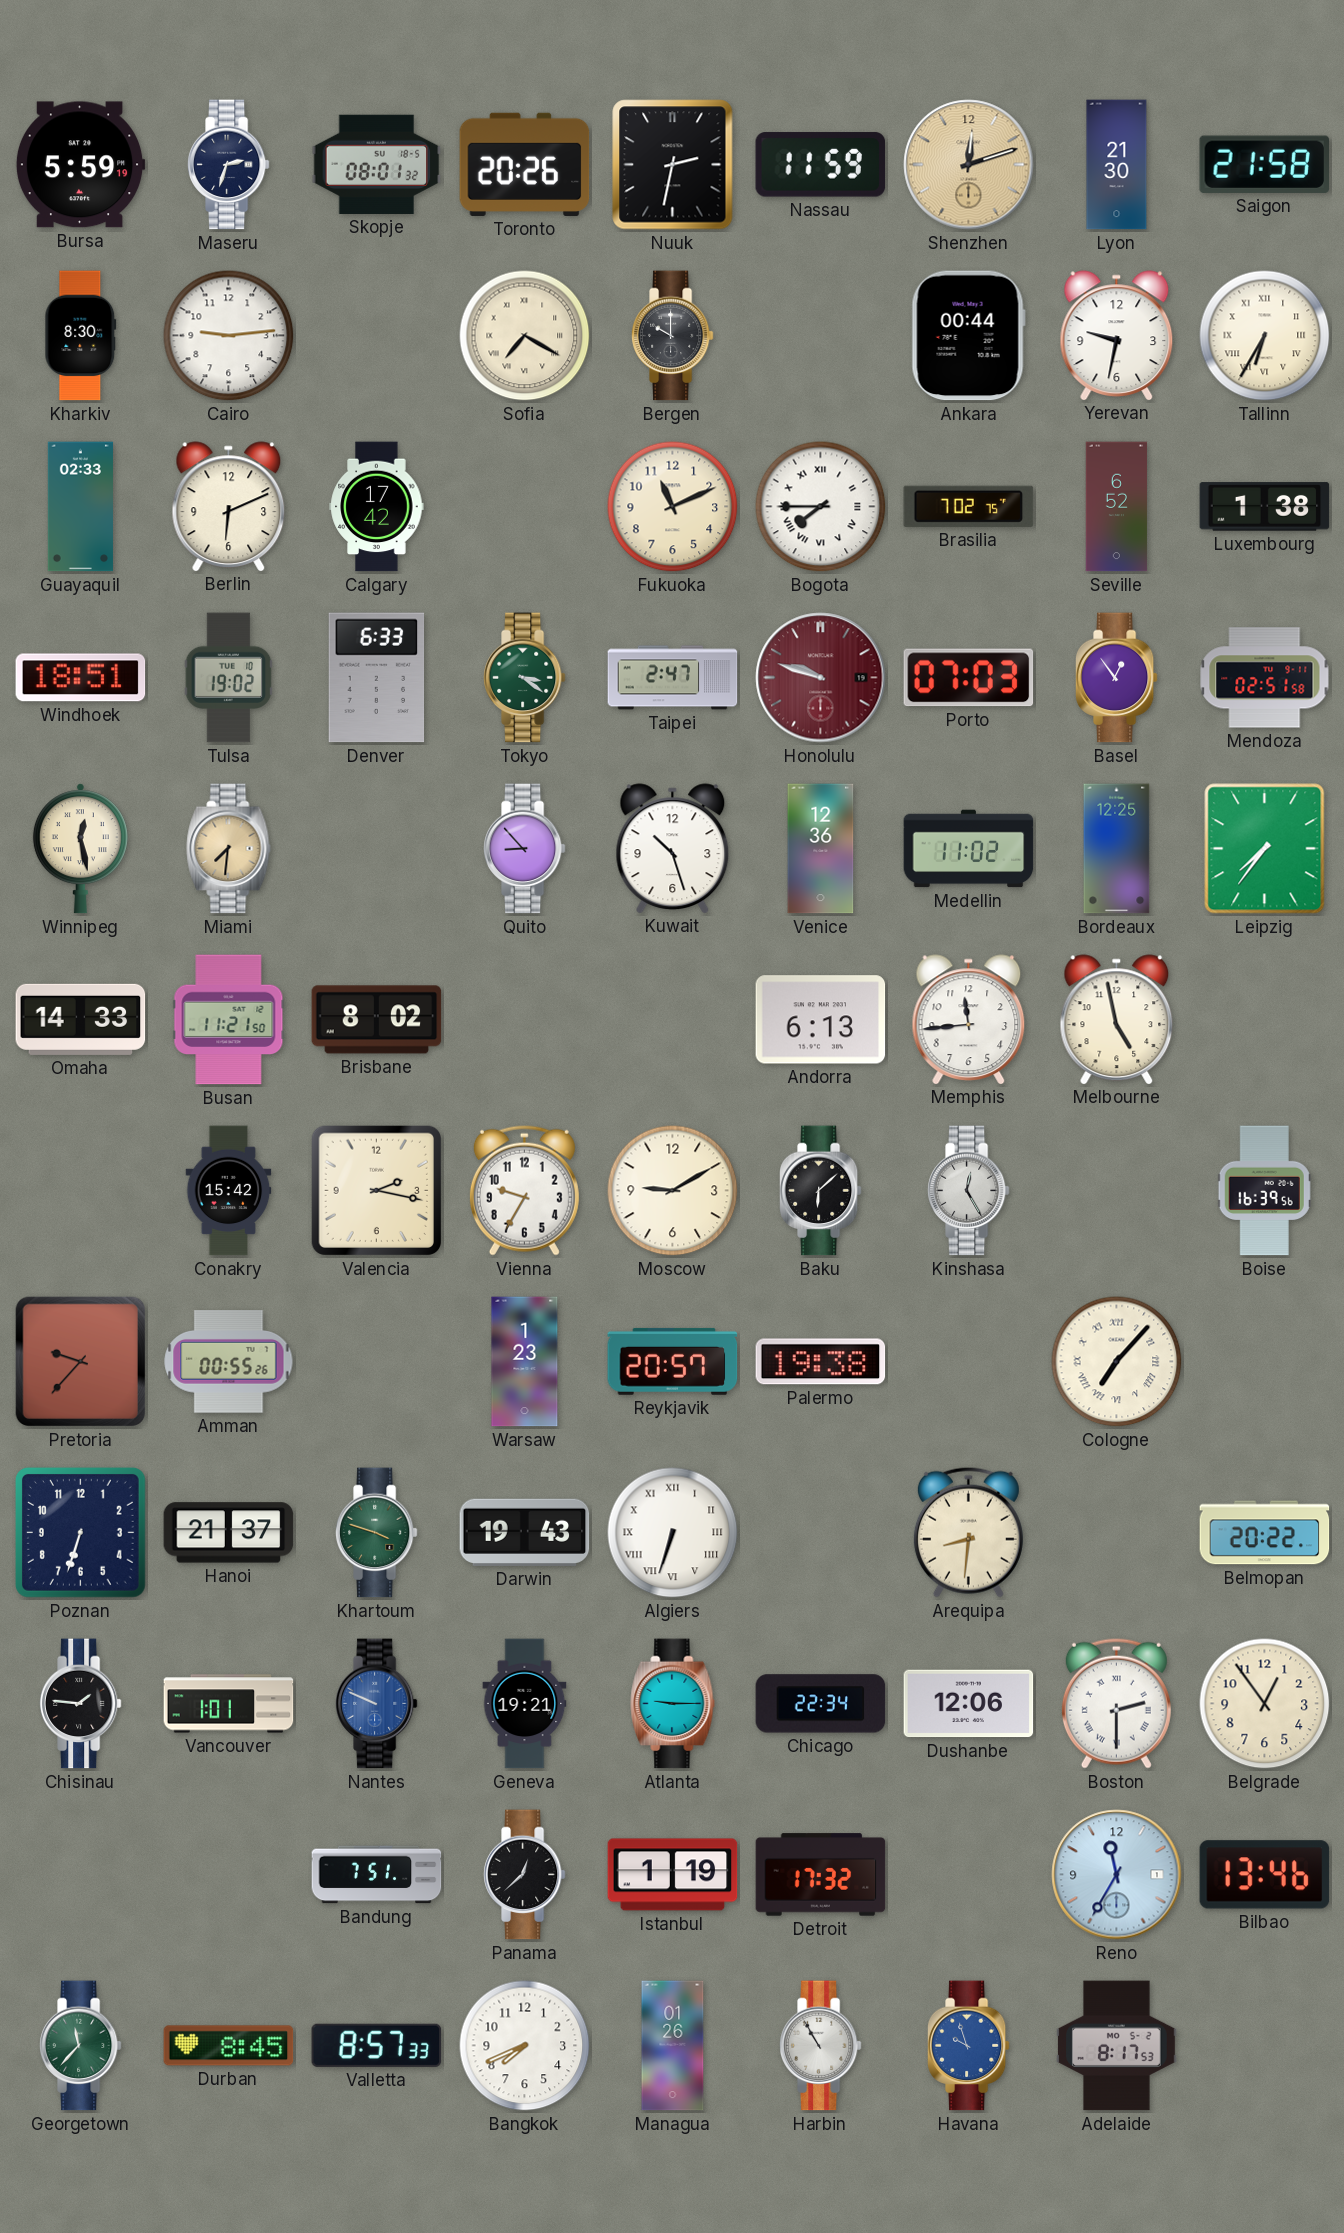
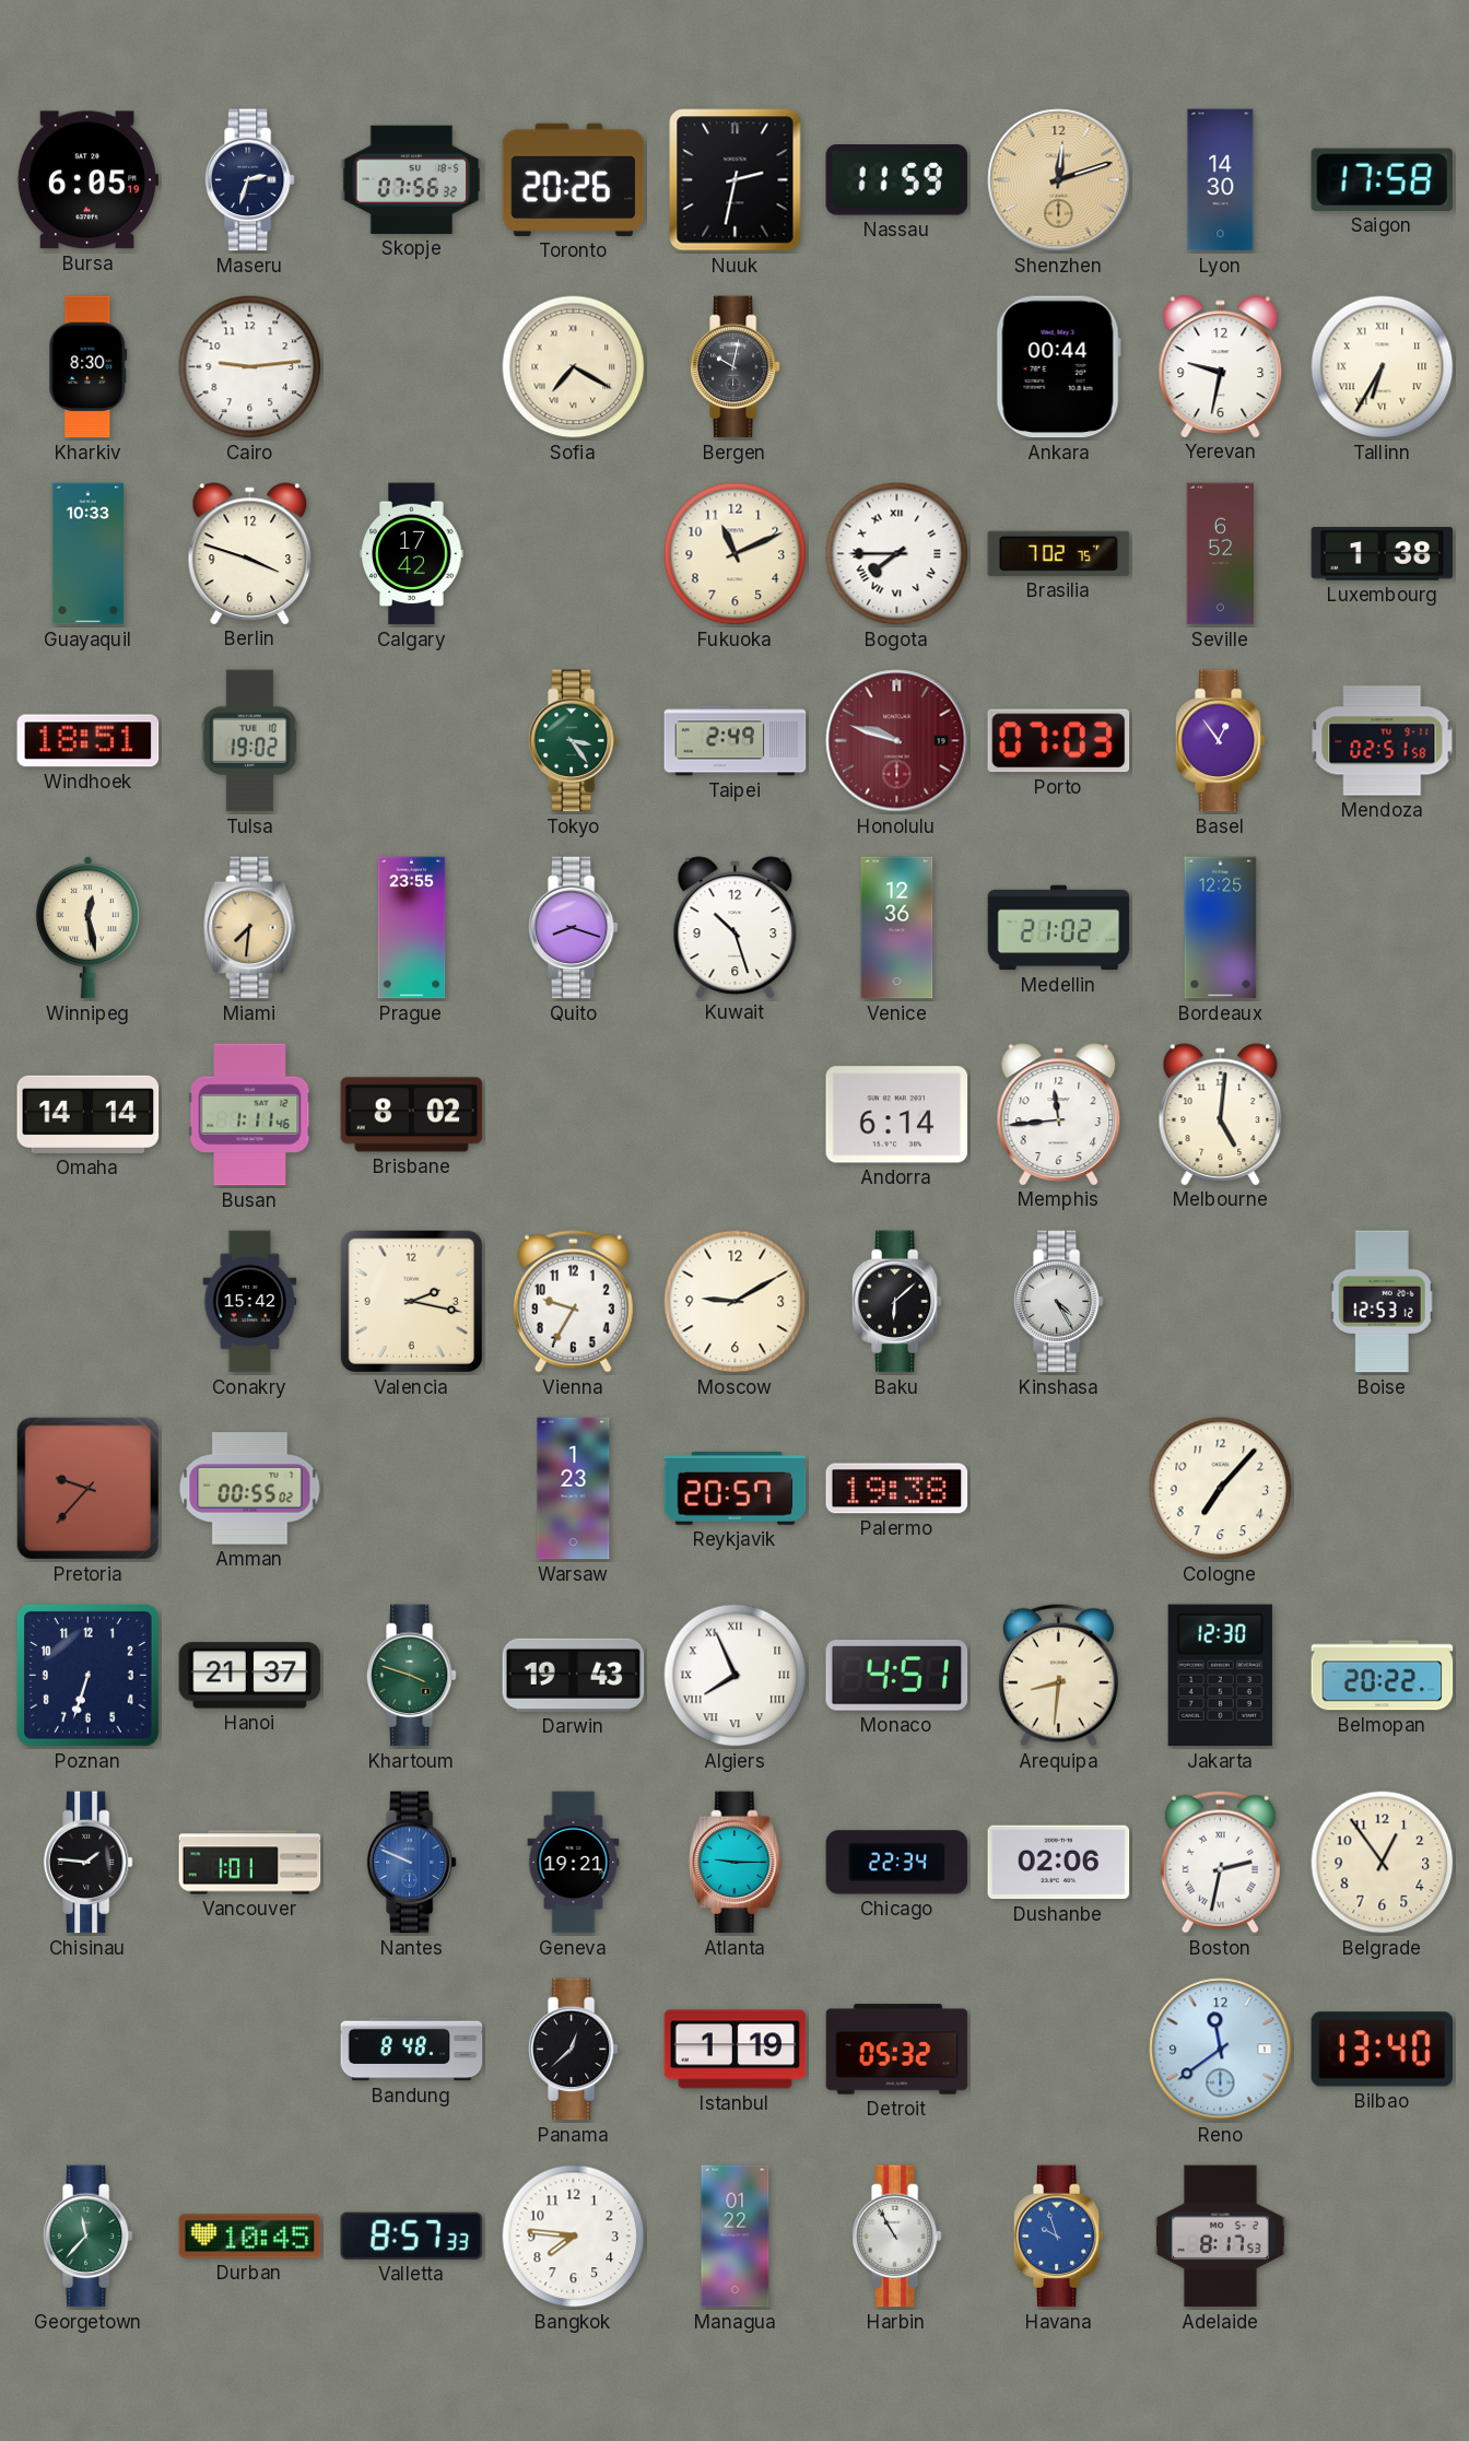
Bursa: 5:59 -> 6:05 (87, 180)
Skopje: 08:01 -> 07:56 (412, 179)
Lyon: 21:30 -> 14:30 (1221, 180)
Saigon: 21:58 -> 17:58 (1383, 179)
Bergen: 10:00 -> 10:02 (734, 367)
Guayaquil: 02:33 -> 10:33 (87, 554)
Berlin: 6:11 -> 3:48 (250, 553)
Denver: 6:33 -> none (377, 678)
Tokyo: 3:21 -> 3:24 (573, 741)
Taipei: 2:47 -> 2:49 (736, 741)
Prague: none -> 23:55 (412, 928)
Quito: 8:53 -> 8:18 (573, 928)
Medellin: 11:02 -> 21:02 (1059, 928)
Leipzig: 7:36 -> none (1265, 849)
Omaha: 14:33 -> 14:14 (89, 1114)
Busan: 11:21 -> 1:11 (250, 1115)
Andorra: 6:13 -> 6:14 (897, 1115)
Melbourne: 4:58 -> 5:01 (1221, 1114)
Kinshasa: 12:25 -> 4:25 (1058, 1302)
Boise: 16:39 -> 12:53 (1382, 1302)
Amman: 00:55:26 -> 00:55:02 (250, 1489)
Cologne numerals: Roman -> Arabic (1221, 1489)
Algiers: 6:33 -> 7:56 (736, 1676)
Monaco: none -> 4:51 (897, 1676)
Jakarta: none -> 12:30 (1220, 1676)
Dushanbe: 12:06 -> 02:06 (1059, 1863)
Boston: 2:30 -> 2:32 (1220, 1862)
Bandung: 7:51 -> 8:48 (412, 2050)
Detroit: 17:32 -> 05:32 (897, 2050)
Reno: 11:35 -> 11:39 (1221, 2050)
Bilbao: 13:46 -> 13:40 (1383, 2050)
Durban: 8:45 -> 10:45 (250, 2237)
Bangkok: 7:41 -> 7:46 (574, 2237)
Managua: 01:26 -> 01:22 (736, 2237)
